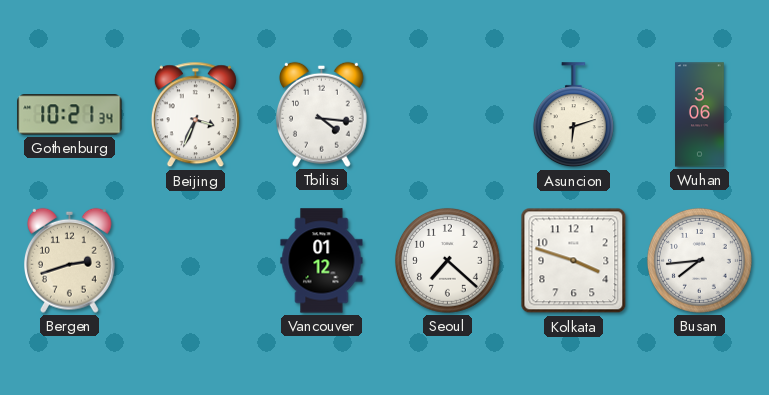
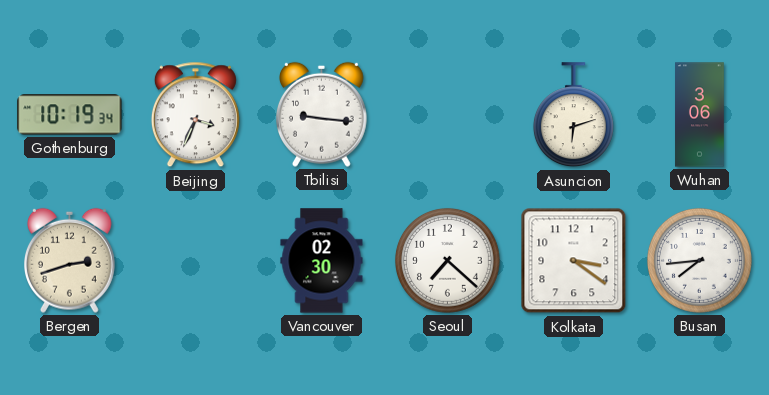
Gothenburg: 10:21 -> 10:19 (70, 115)
Tbilisi: 4:16 -> 9:16 (322, 114)
Vancouver: 01:12 -> 02:30 (322, 261)
Kolkata: 3:48 -> 3:21 (574, 261)
